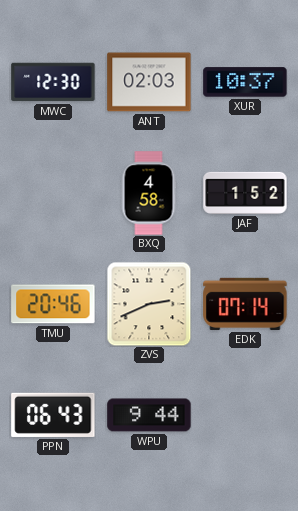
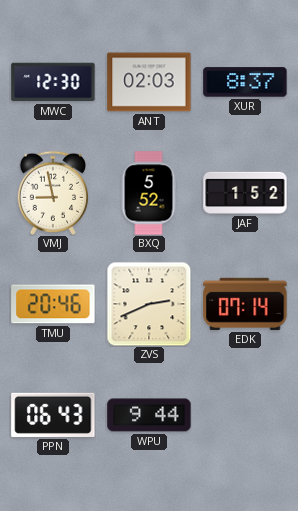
XUR: 10:37 -> 8:37 (245, 82)
VMJ: none -> 8:58 (52, 193)
BXQ: 4:58 -> 5:52 (149, 193)
